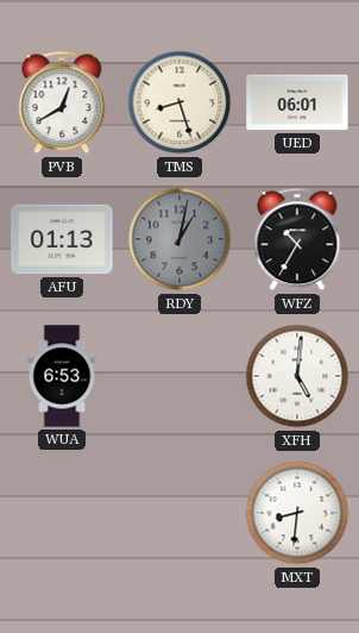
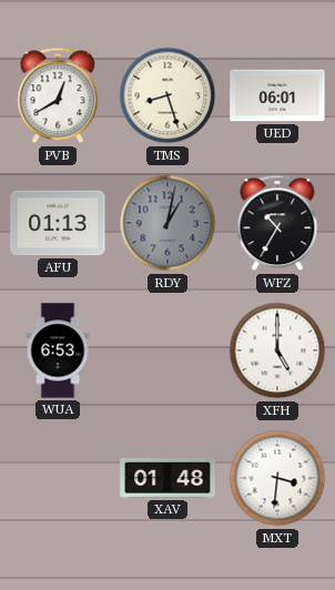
XFH: 5:01 -> 5:00 (277, 350)
XAV: none -> 01:48 (167, 478)
MXT: 8:31 -> 3:31 (277, 478)
